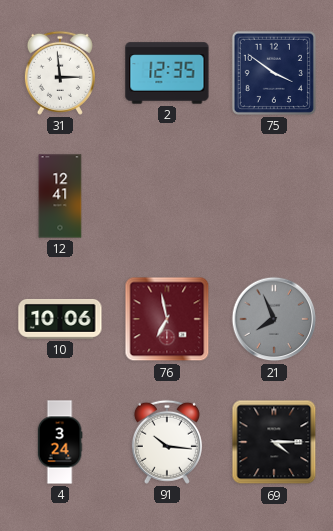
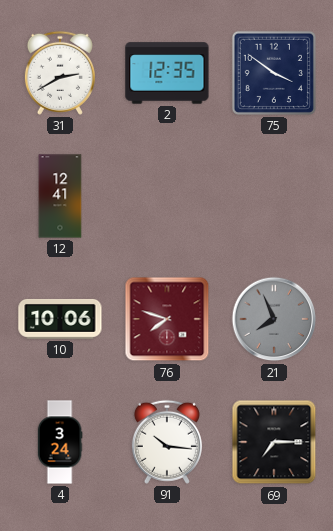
31: 2:59 -> 2:40 (60, 73)
76: 6:58 -> 7:48 (167, 319)
69: 4:15 -> 7:15 (274, 442)
